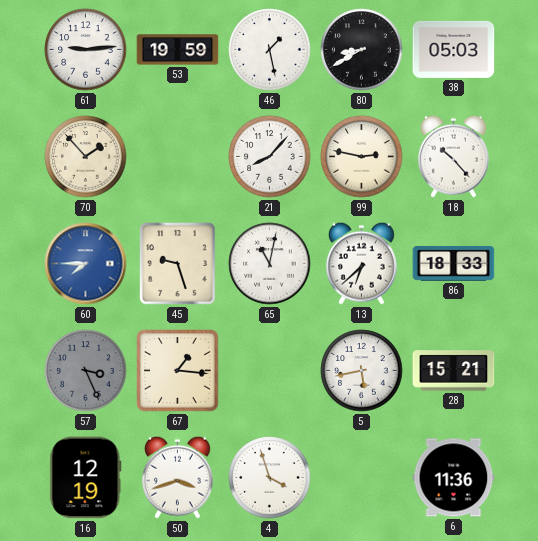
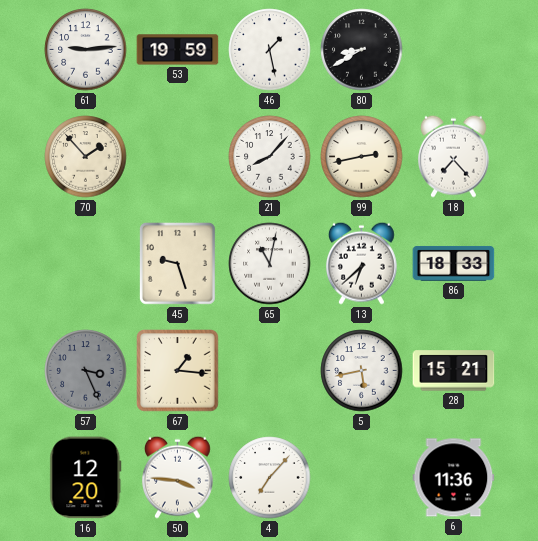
38: 05:03 -> none (454, 49)
99: 2:47 -> 2:43 (362, 157)
18: 10:23 -> 7:23 (454, 156)
60: 7:45 -> none (86, 264)
16: 12:19 -> 12:20 (86, 478)
50: 3:42 -> 3:46 (178, 477)
4: 3:57 -> 7:07 (270, 478)
